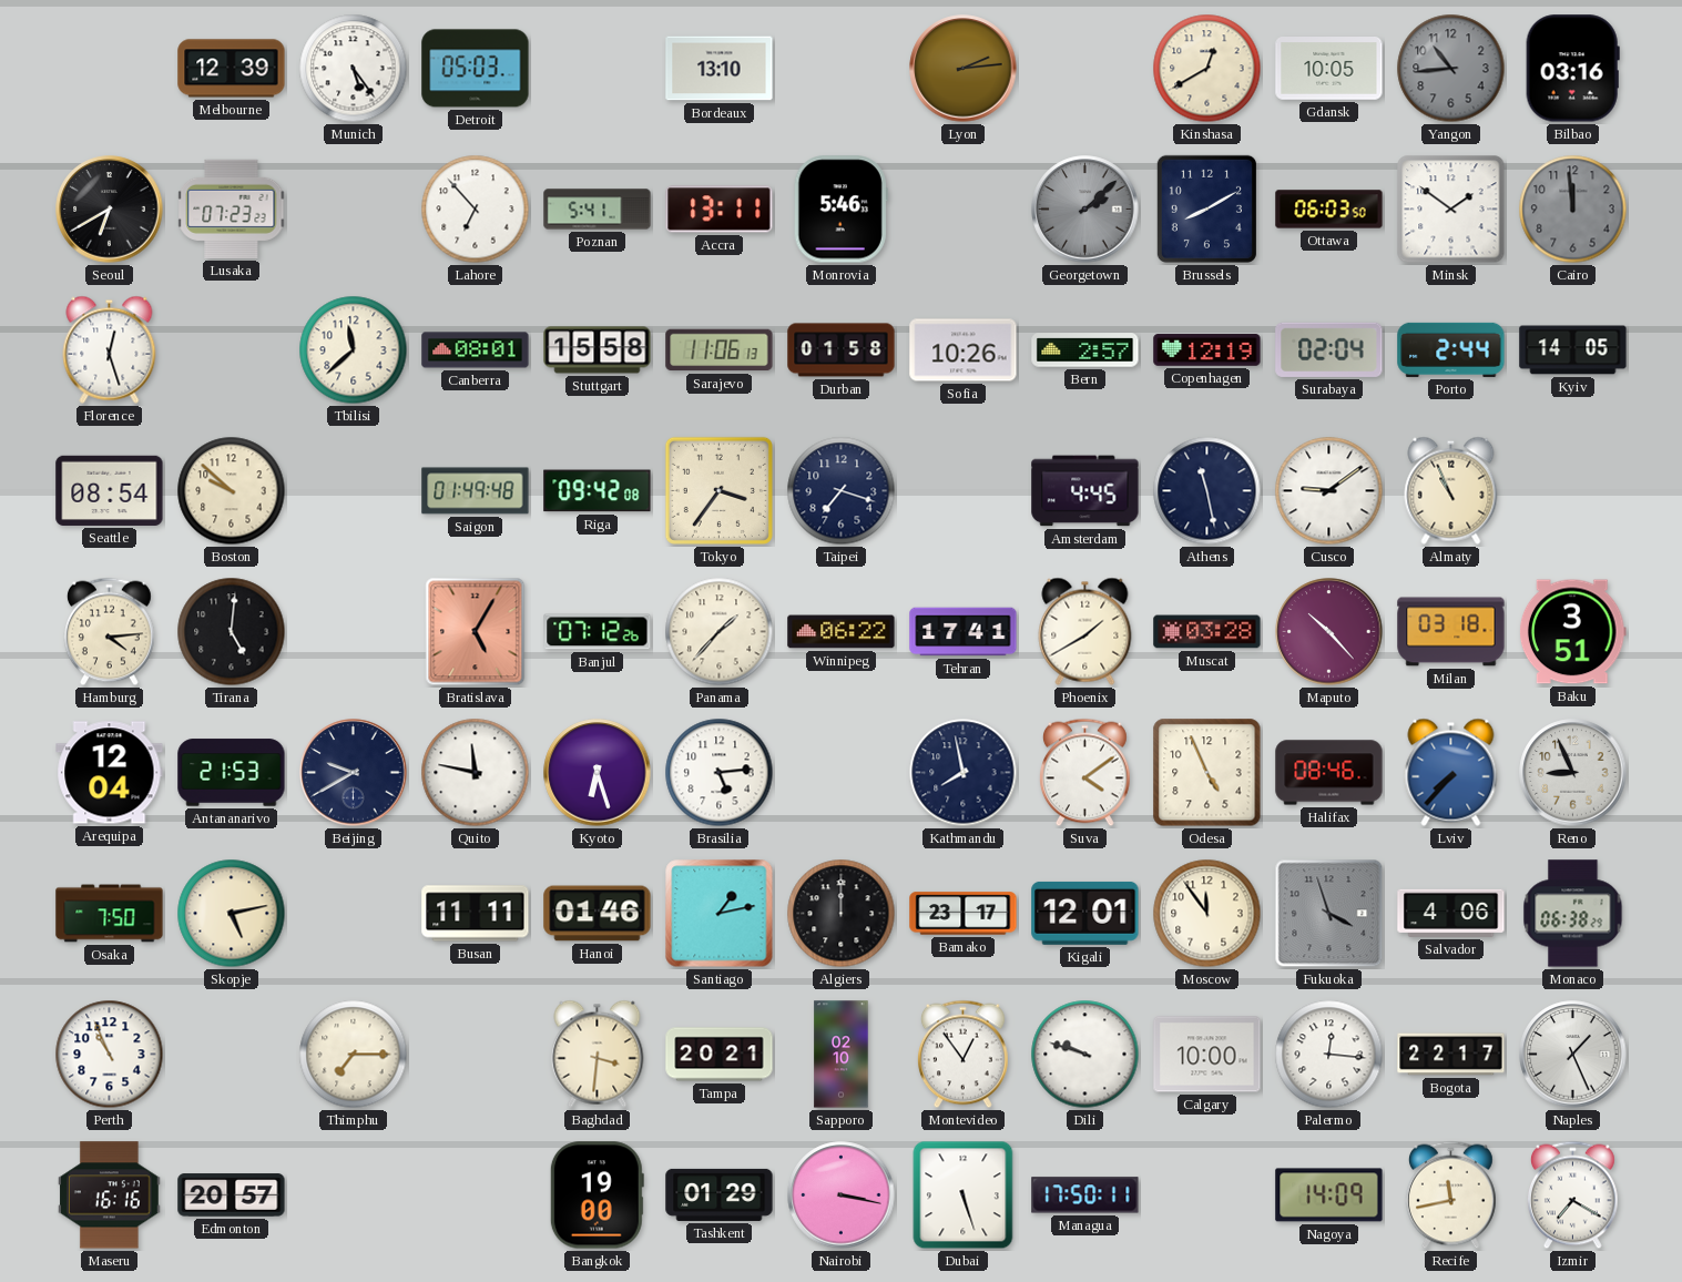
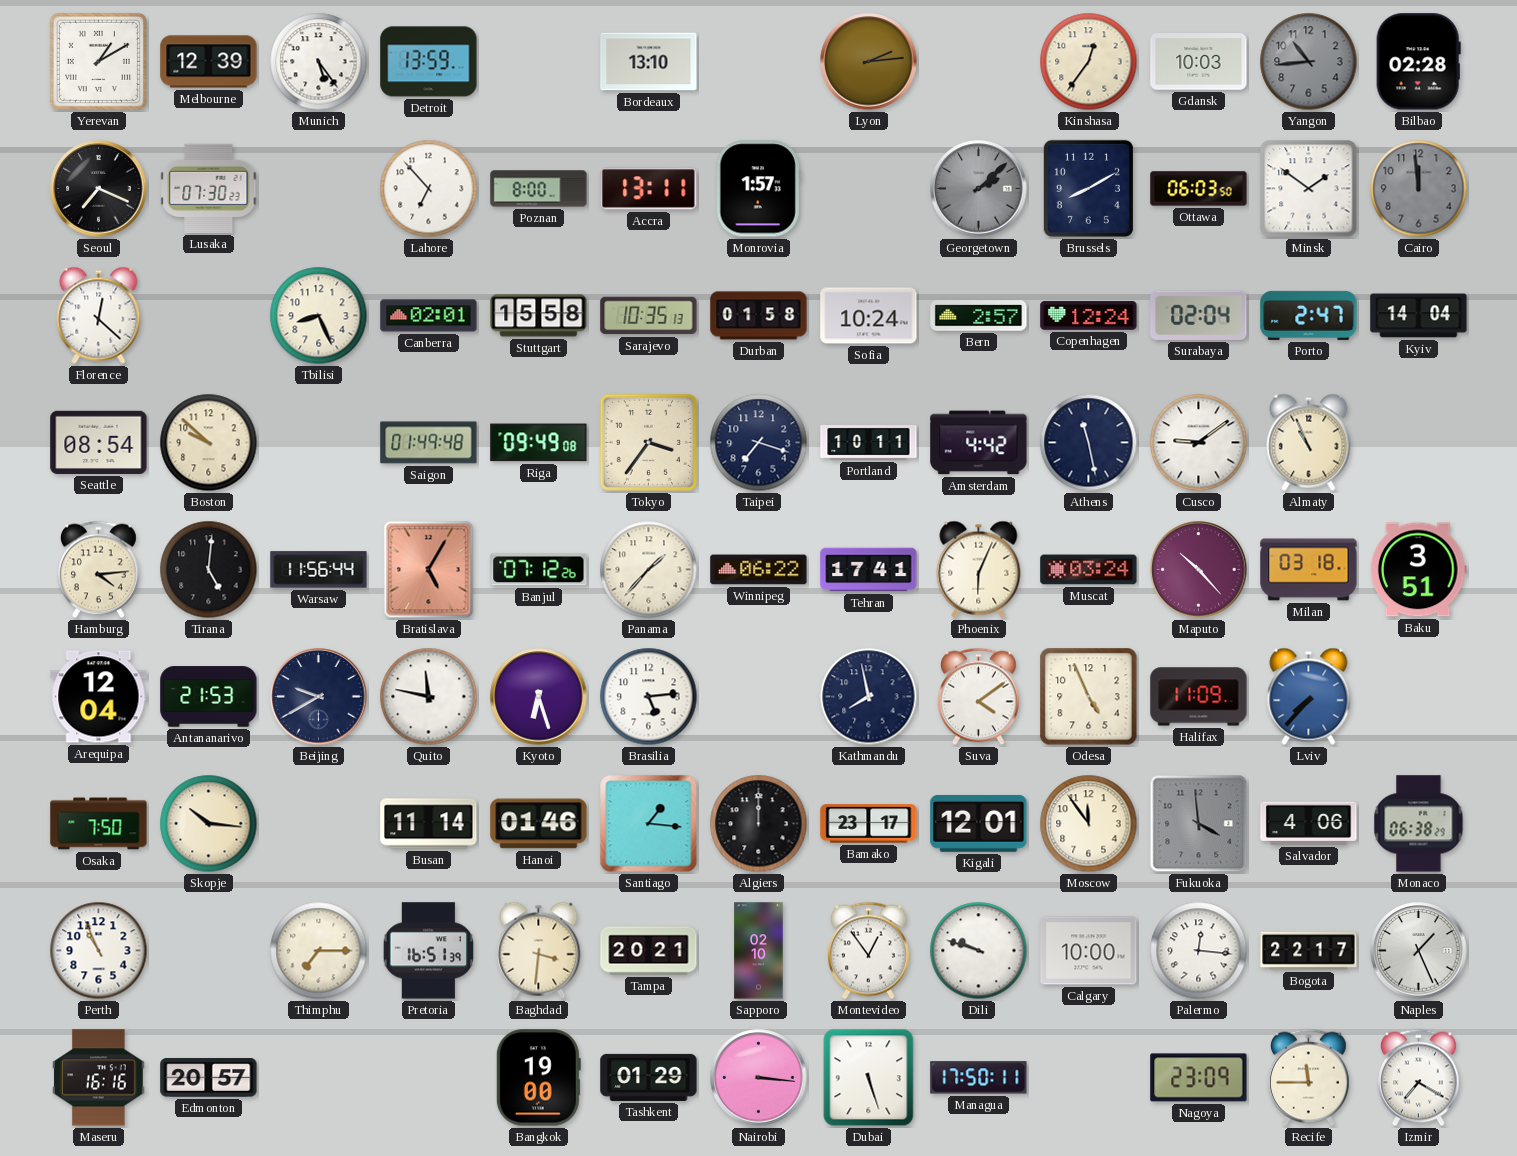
Yerevan: none -> 1:10 (98, 61)
Detroit: 05:03 -> 13:59 (429, 62)
Kinshasa: 12:40 -> 12:36 (1089, 62)
Gdansk: 10:05 -> 10:03 (1199, 62)
Bilbao: 03:16 -> 02:28 (1418, 62)
Seoul: 6:40 -> 7:19 (99, 189)
Lusaka: 07:23 -> 07:30 (209, 188)
Poznan: 5:41 -> 8:00 (539, 189)
Monrovia: 5:46 -> 1:57 (758, 189)
Florence: 12:27 -> 12:22 (99, 315)
Tbilisi: 11:38 -> 8:26 (319, 316)
Canberra: 08:01 -> 02:01 (429, 316)
Sarajevo: 11:06 -> 10:35 (649, 316)
Sofia: 10:26 -> 10:24 (869, 316)
Copenhagen: 12:19 -> 12:24 (1089, 316)
Porto: 2:44 -> 2:47 (1309, 315)
Kyiv: 14:05 -> 14:04 (1419, 316)
Riga: 09:42 -> 09:49 (539, 443)
Portland: none -> 10:11 (869, 443)
Amsterdam: 4:45 -> 4:42 (979, 443)
Warsaw: none -> 11:56 (319, 570)
Phoenix: 1:40 -> 6:04 (979, 569)
Muscat: 03:28 -> 03:24 (1089, 570)
Halifax: 08:46 -> 11:09 (1199, 697)
Reno: 8:56 -> none (1573, 773)
Skopje: 5:13 -> 10:16 (209, 824)
Busan: 11:11 -> 11:14 (429, 824)
Santiago: 1:13 -> 1:16 (649, 824)
Fukuoka: 3:57 -> 3:59 (1199, 824)
Pretoria: none -> 16:51 (428, 951)
Nairobi: 3:17 -> 3:16 (759, 1078)
Nagoya: 14:09 -> 23:09 (1199, 1078)
Recife: 11:43 -> 11:45 (1308, 1078)
